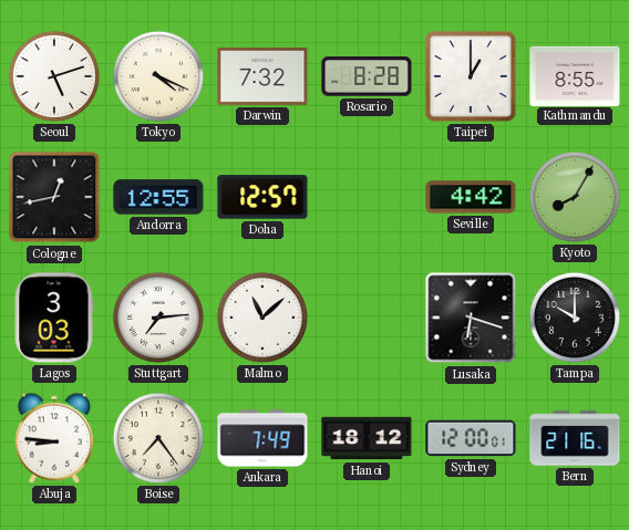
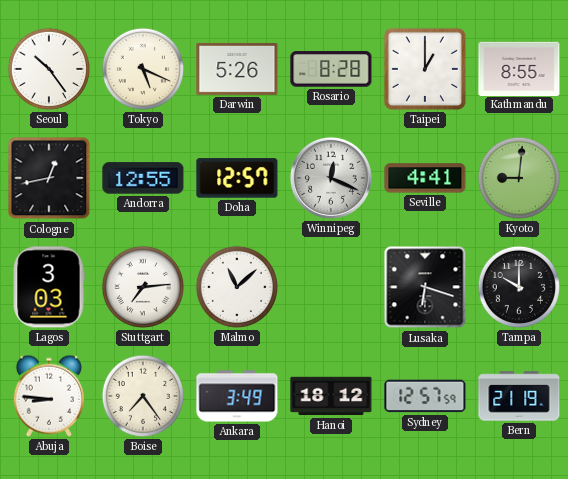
Seoul: 5:12 -> 10:24 (49, 69)
Tokyo: 4:19 -> 5:19 (143, 69)
Darwin: 7:32 -> 5:26 (237, 69)
Winnipeg: none -> 12:19 (331, 178)
Seville: 4:42 -> 4:41 (425, 178)
Kyoto: 8:05 -> 9:01 (519, 178)
Ankara: 7:49 -> 3:49 (237, 396)
Sydney: 12:00 -> 12:57 (425, 396)
Bern: 21:16 -> 21:19 (519, 396)
